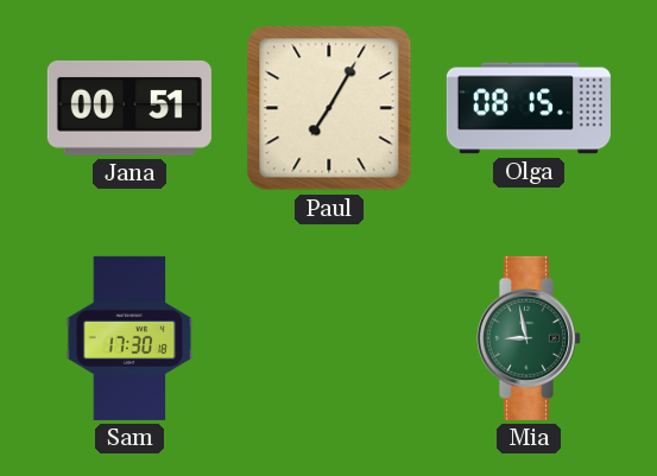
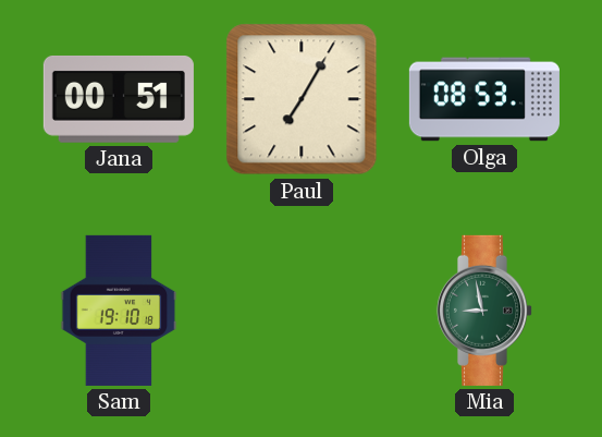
Olga: 08:15 -> 08:53 (484, 99)
Sam: 17:30 -> 19:10 (119, 311)
